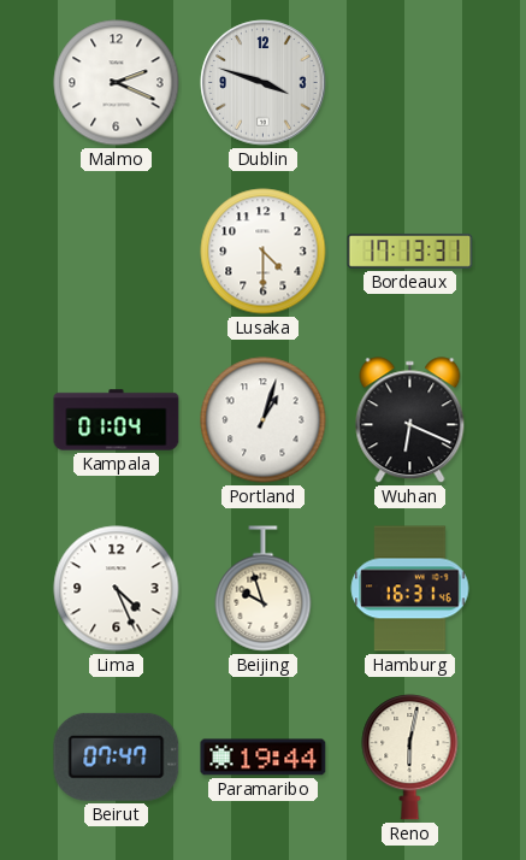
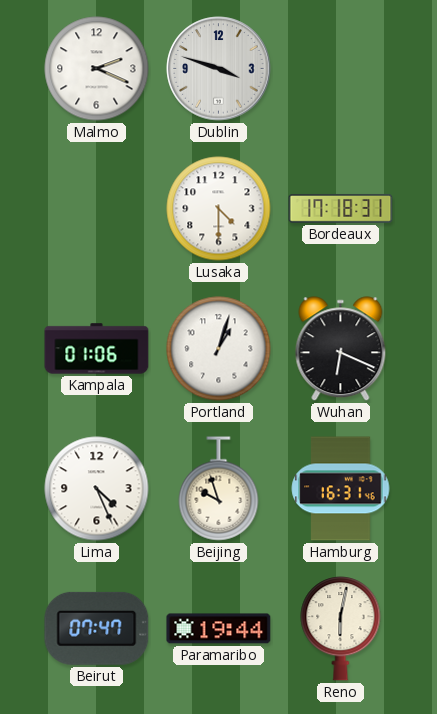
Bordeaux: 17:13 -> 17:18 (341, 209)
Kampala: 01:04 -> 01:06 (97, 349)
